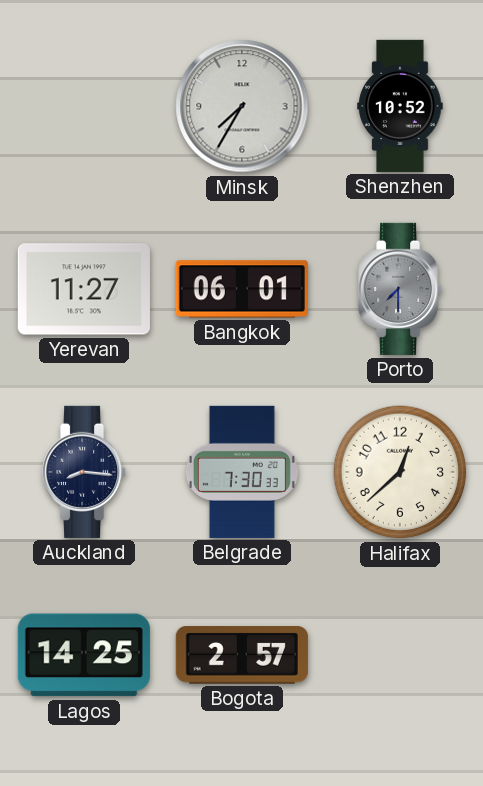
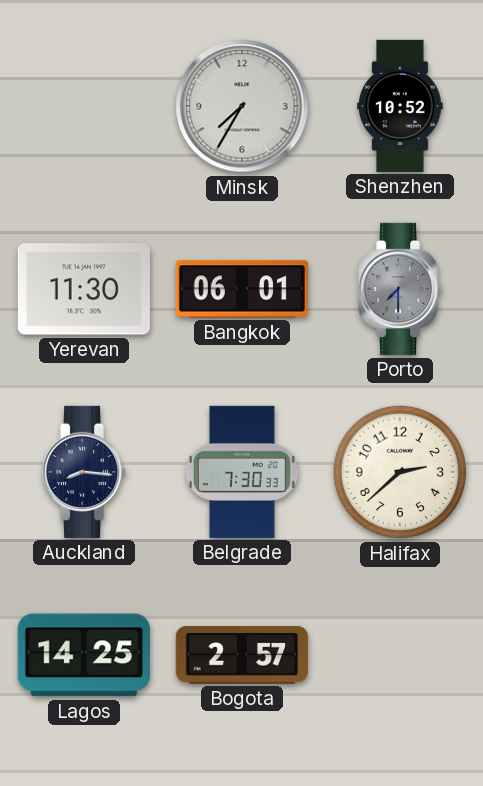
Yerevan: 11:27 -> 11:30 (84, 289)
Halifax: 12:38 -> 2:38 (400, 472)
